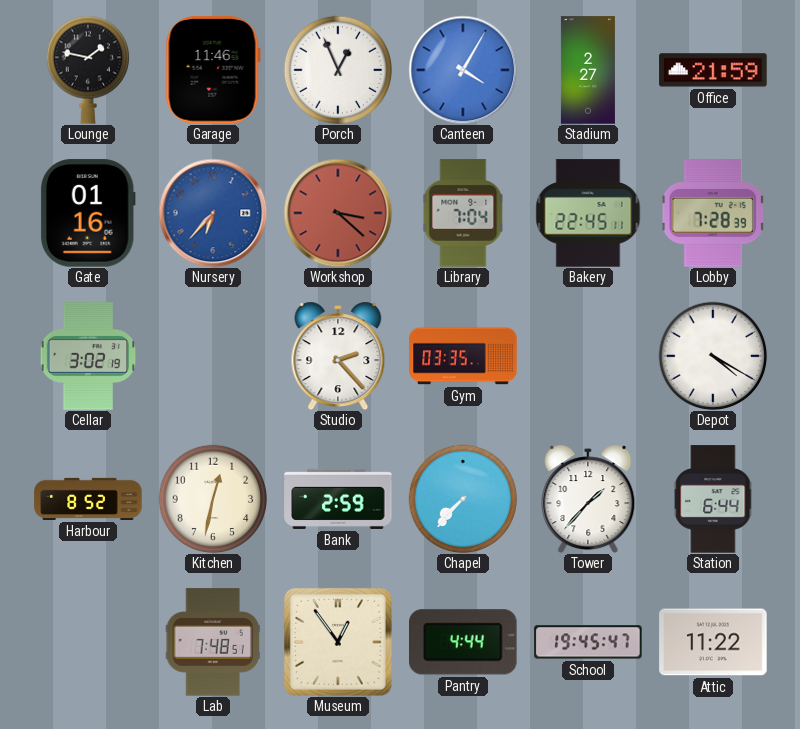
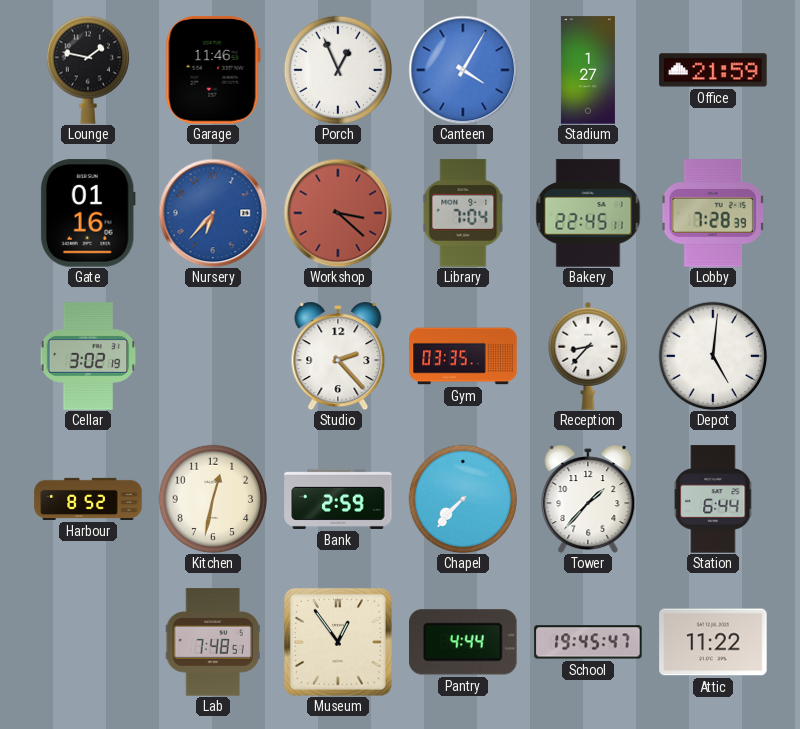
Stadium: 2:27 -> 1:27 (588, 70)
Reception: none -> 8:37 (588, 356)
Depot: 4:20 -> 5:01 (713, 356)
